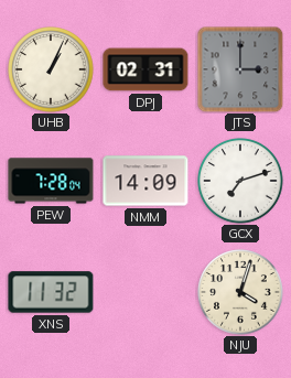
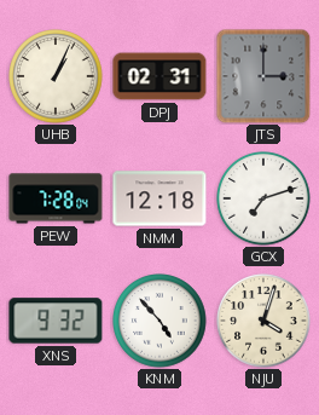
NMM: 14:09 -> 12:18 (159, 198)
XNS: 11:32 -> 9:32 (56, 321)
KNM: none -> 4:53 (159, 321)
